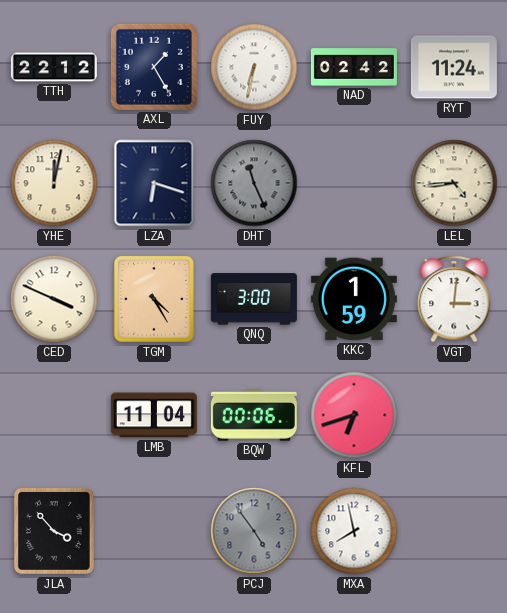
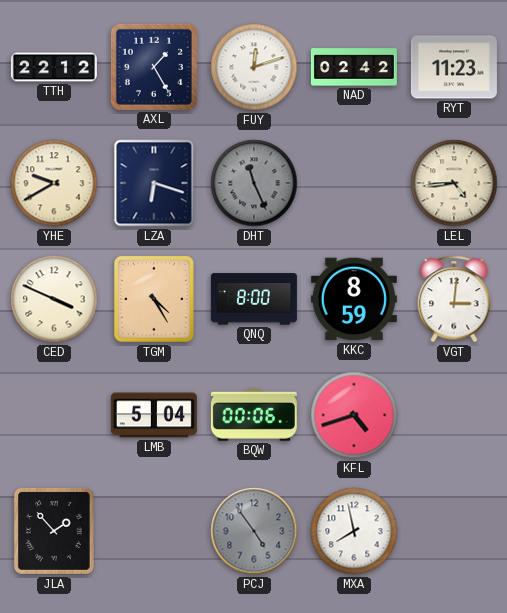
FUY: 6:32 -> 12:12 (254, 67)
RYT: 11:24 -> 11:23 (454, 67)
YHE: 12:02 -> 9:40 (54, 183)
QNQ: 3:00 -> 8:00 (254, 299)
KKC: 1:59 -> 8:59 (354, 299)
LMB: 11:04 -> 5:04 (154, 415)
KFL: 6:42 -> 4:42 (354, 415)
JLA: 3:53 -> 1:53 (54, 531)
